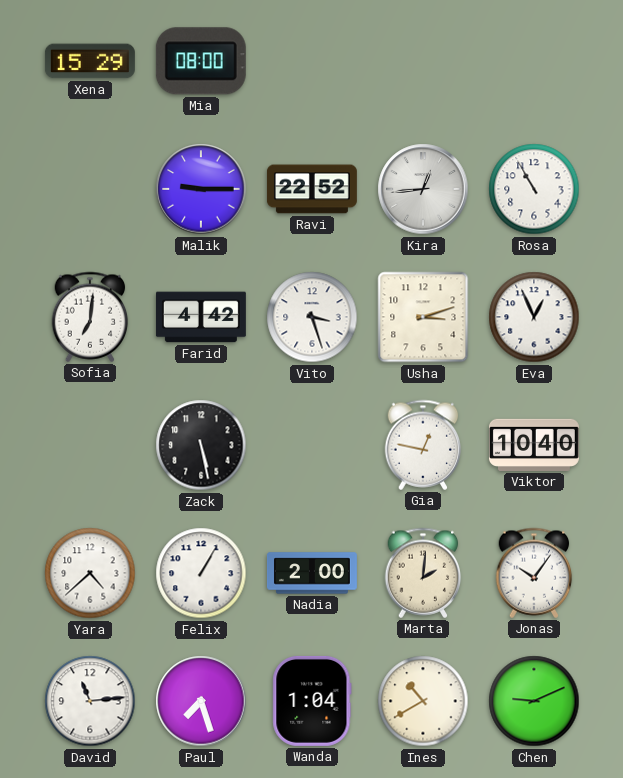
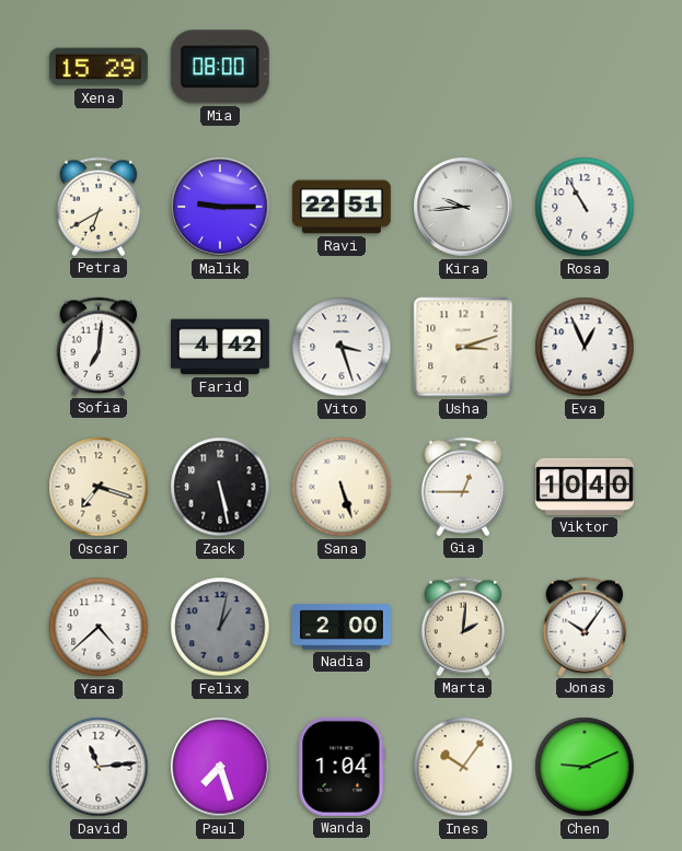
Petra: none -> 6:40 (99, 207)
Ravi: 22:52 -> 22:51 (342, 207)
Kira: 12:44 -> 9:44 (463, 207)
Oscar: none -> 7:18 (99, 487)
Sana: none -> 5:27 (342, 487)
Gia: 12:47 -> 12:45 (463, 487)
Felix: 1:05 -> 1:02 (220, 627)
Felix dial: white -> grey (220, 627)
Ines: 10:40 -> 10:06 (463, 767)
